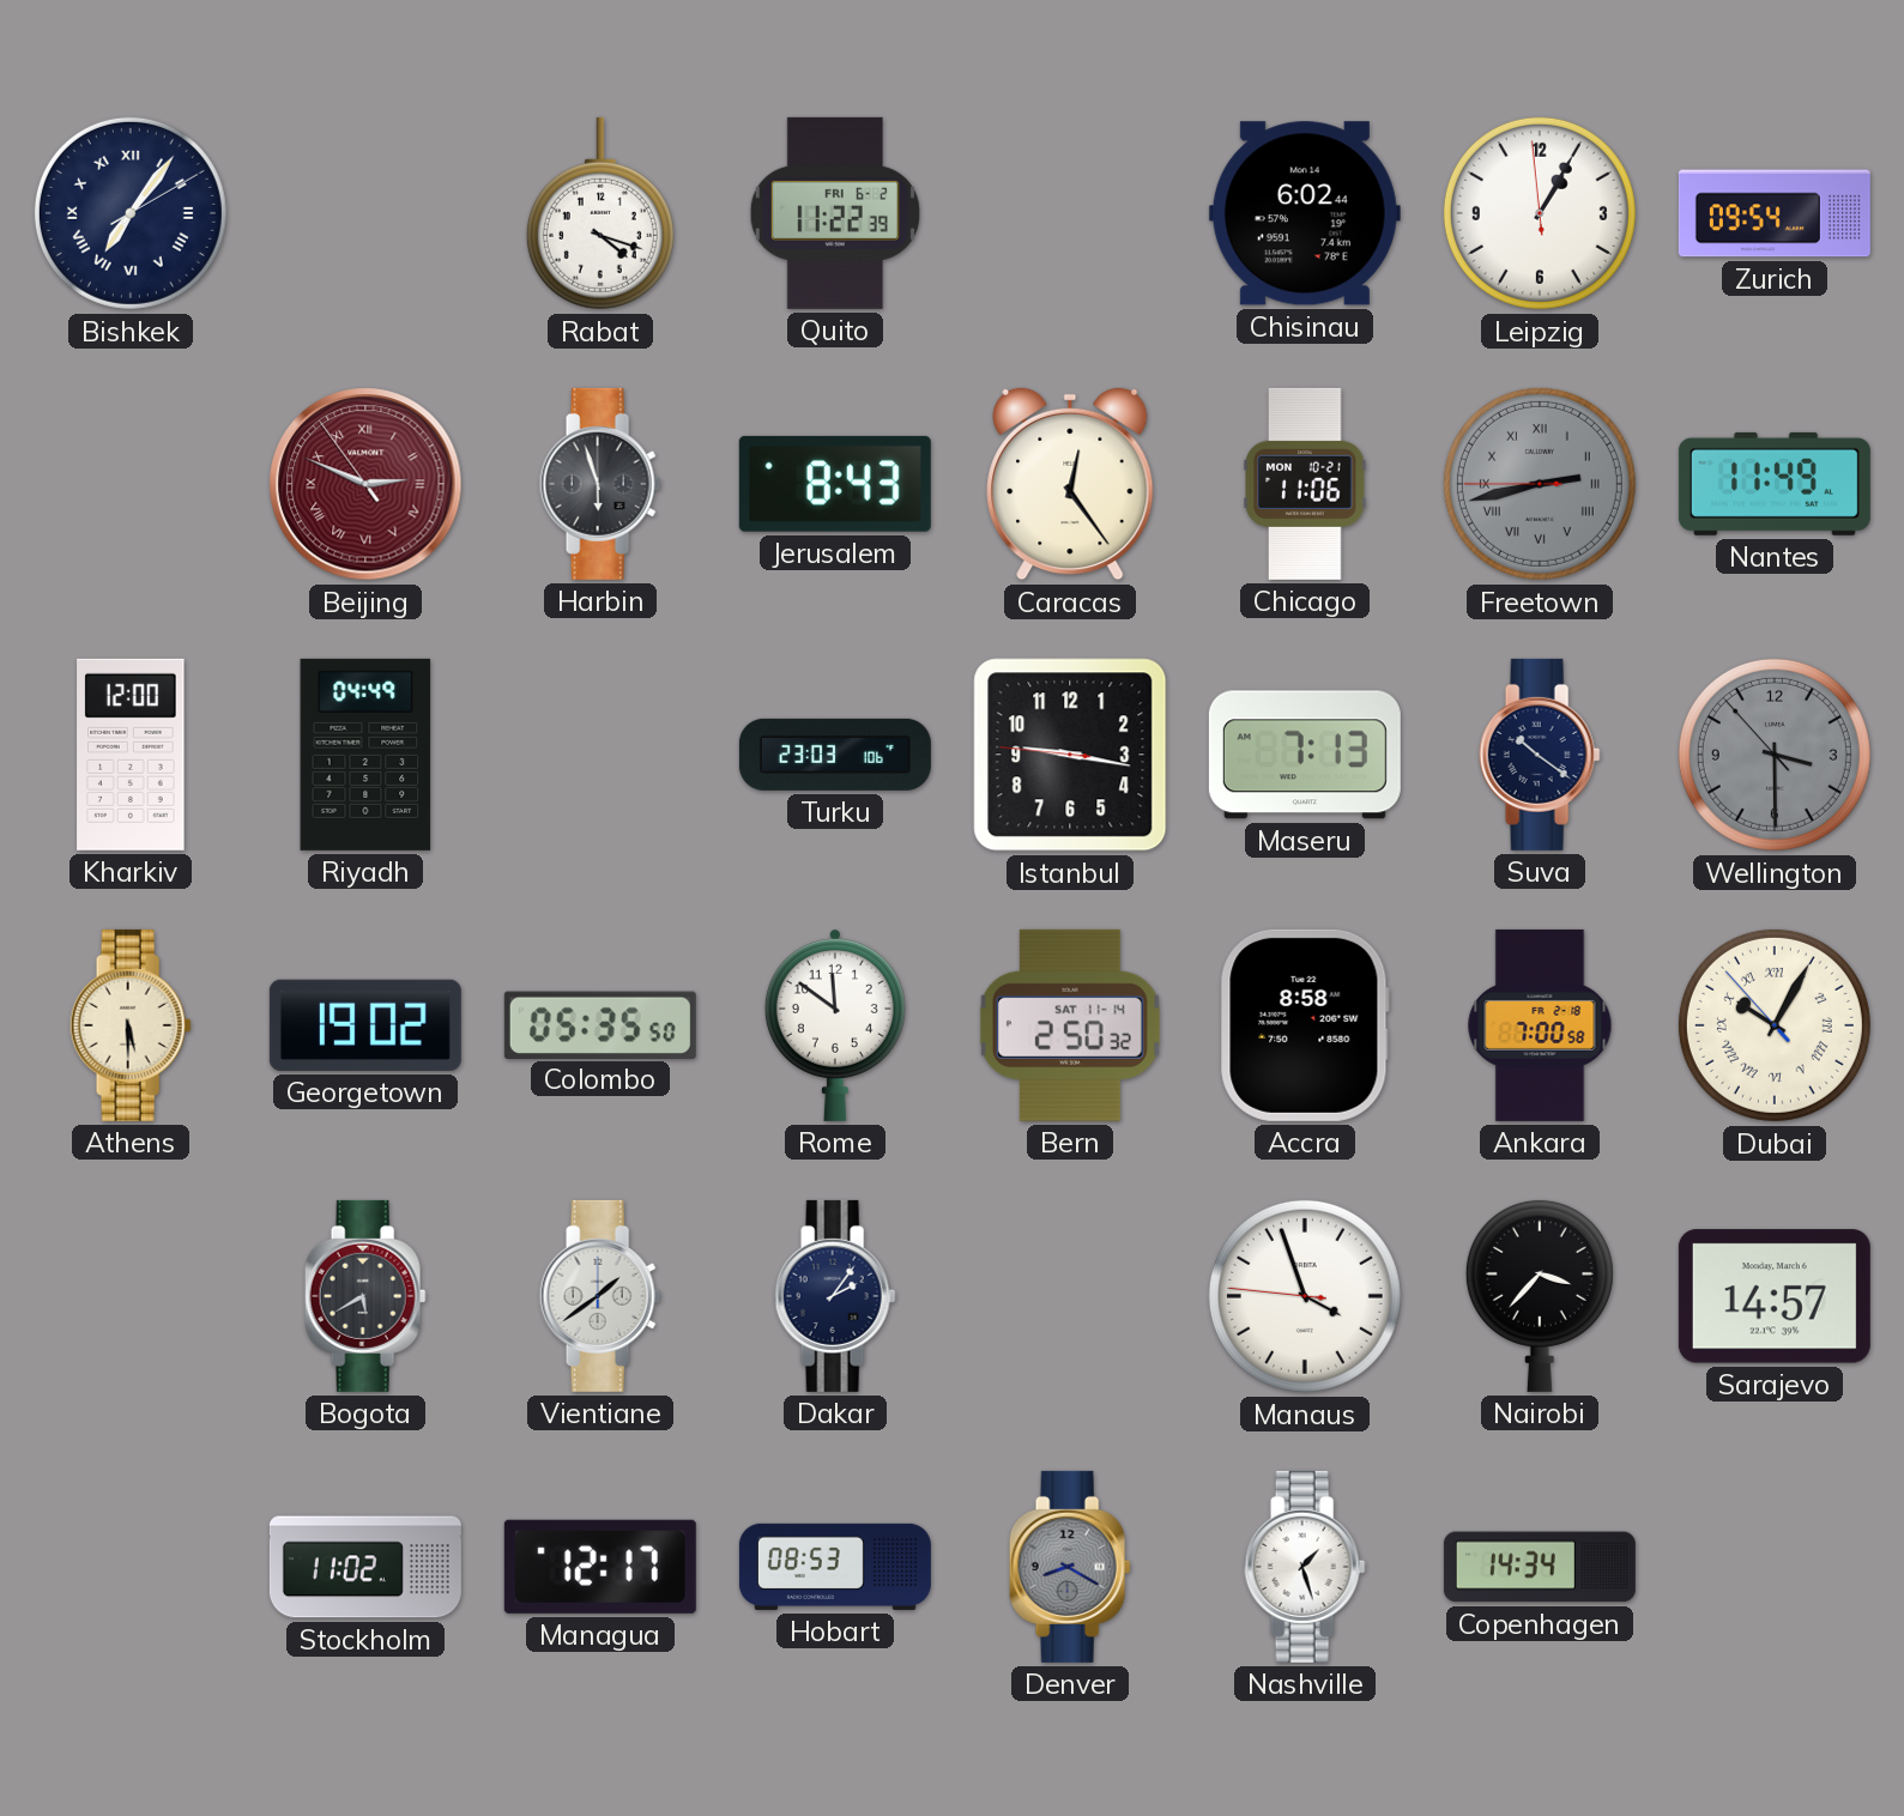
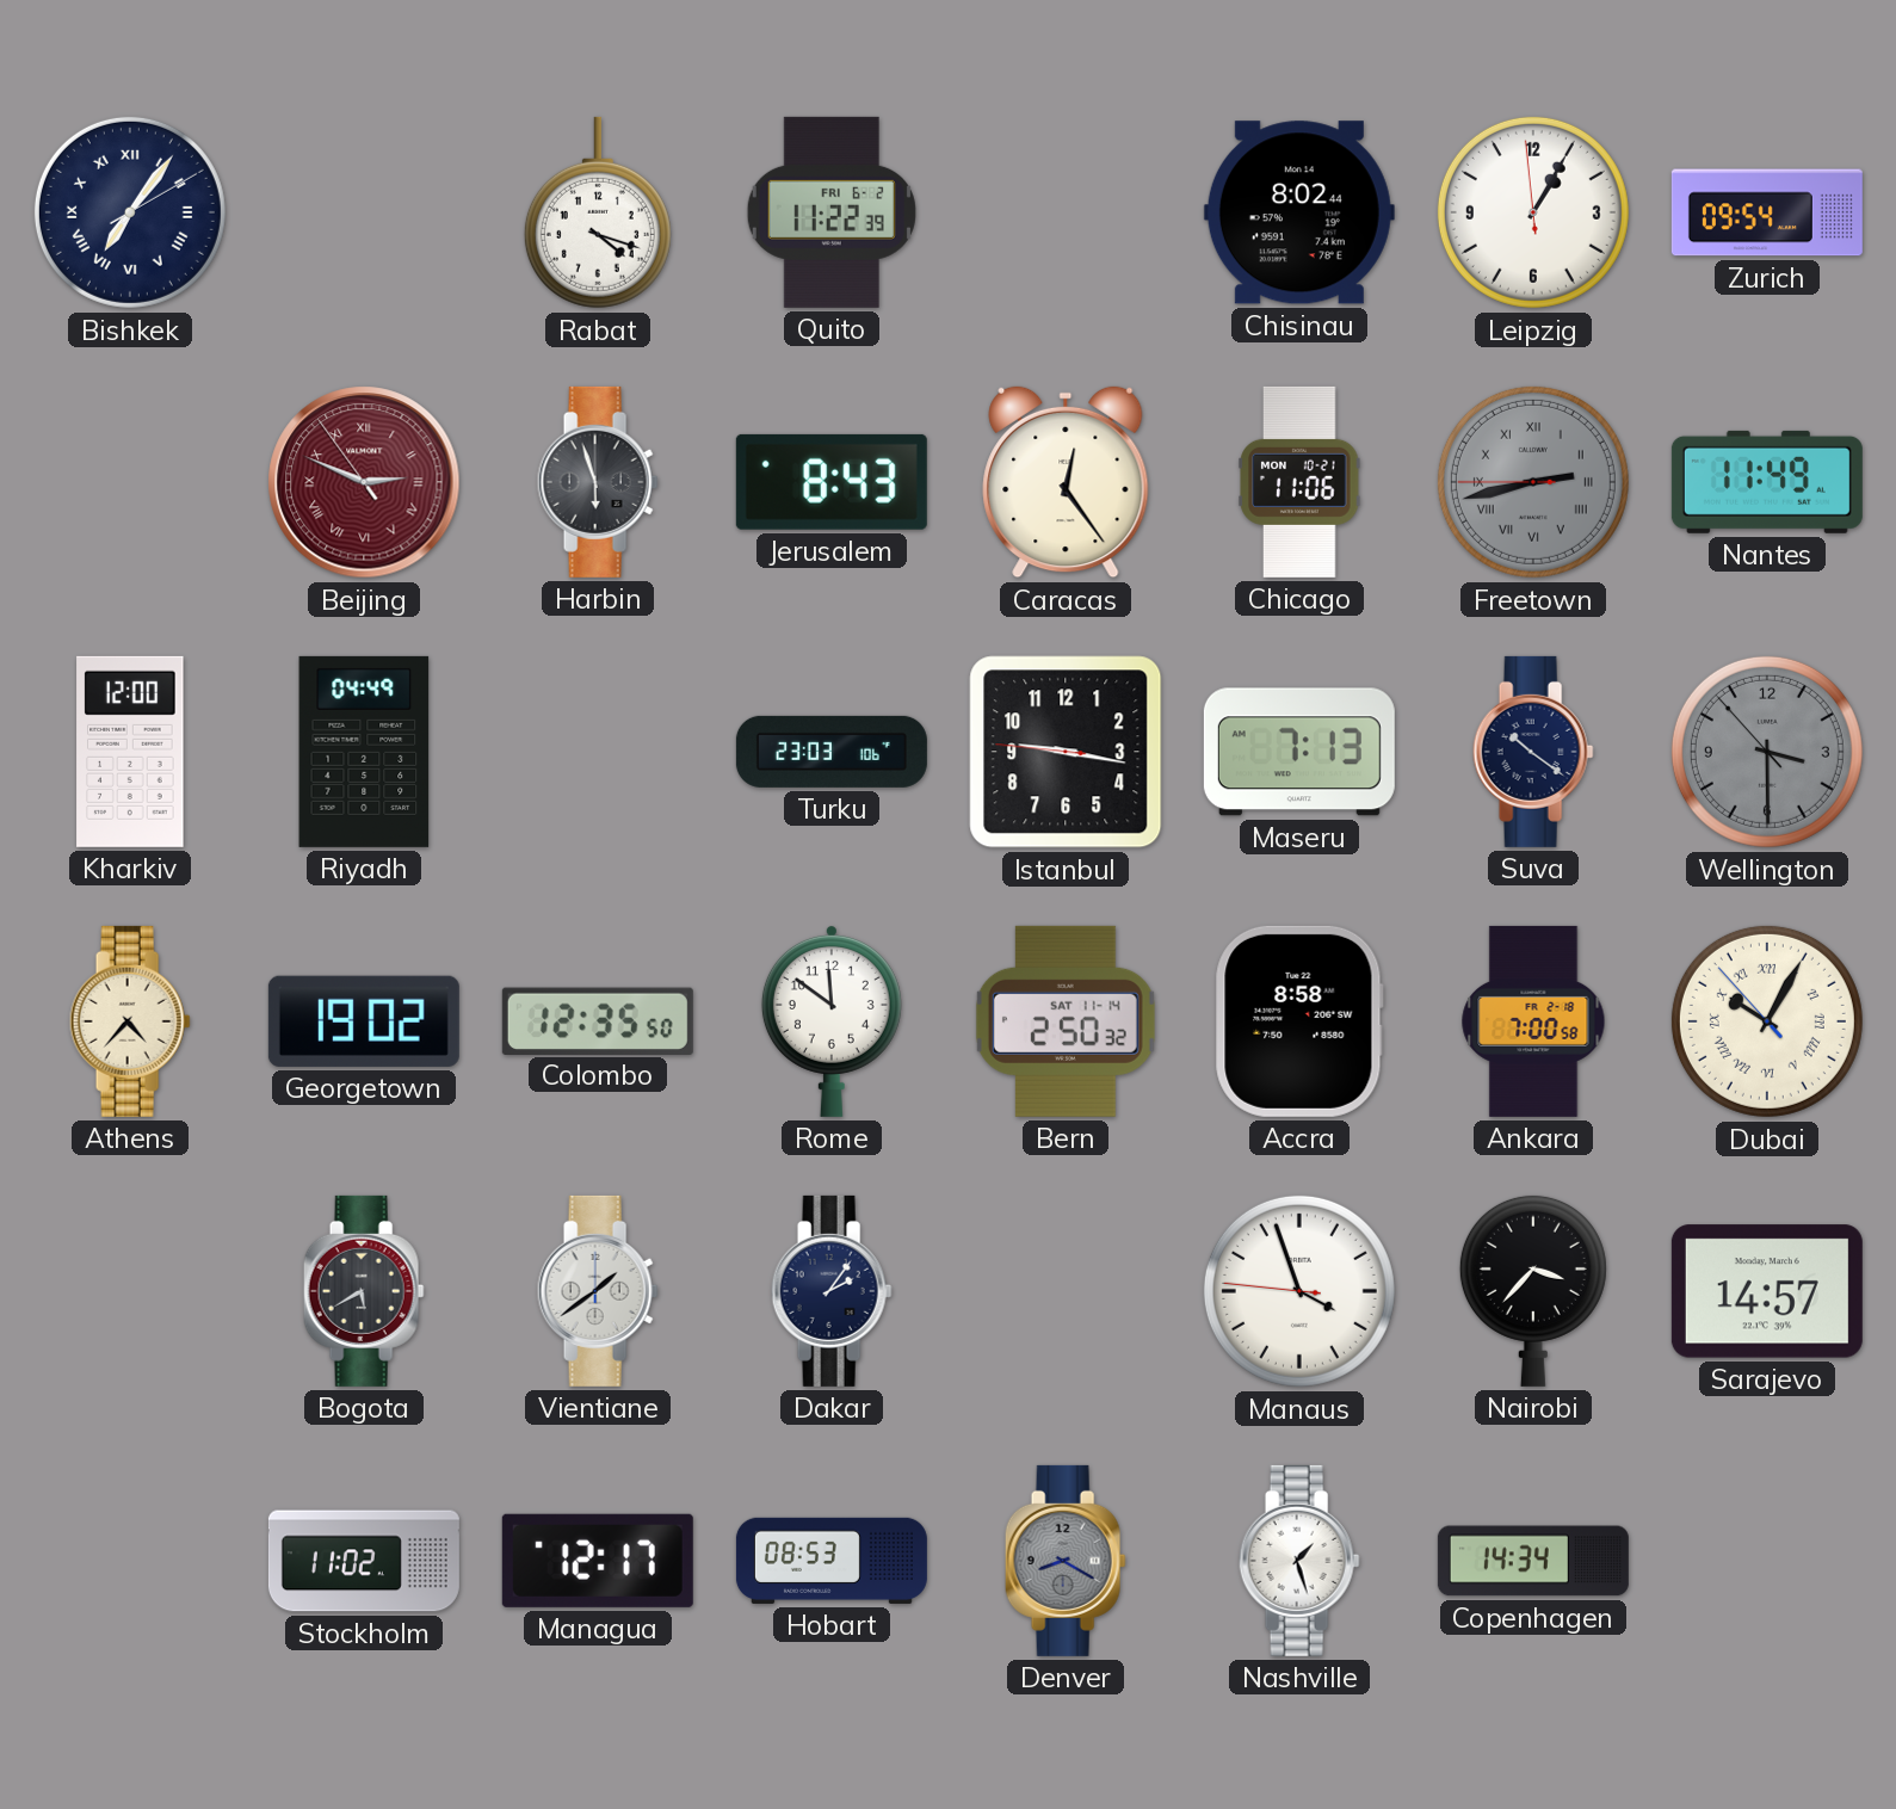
Chisinau: 6:02 -> 8:02 (1299, 212)
Athens: 5:30 -> 4:37 (130, 1021)
Colombo: 05:35 -> 12:35 (598, 1020)
